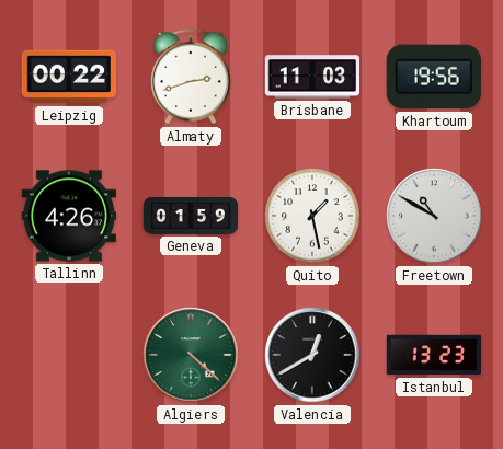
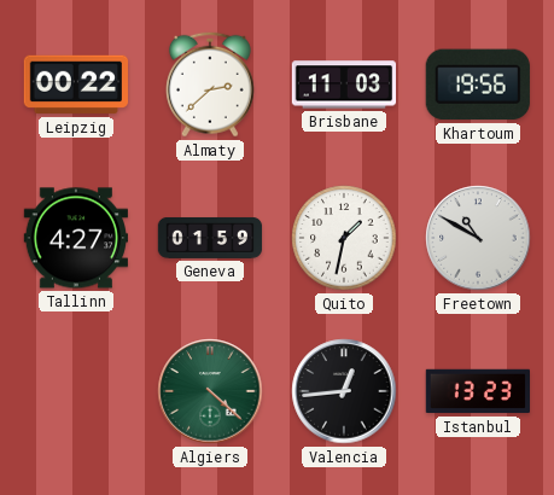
Almaty: 2:42 -> 2:38 (210, 85)
Tallinn: 4:26 -> 4:27 (75, 238)
Quito: 1:28 -> 1:32 (344, 238)
Valencia: 12:40 -> 12:44 (344, 391)
